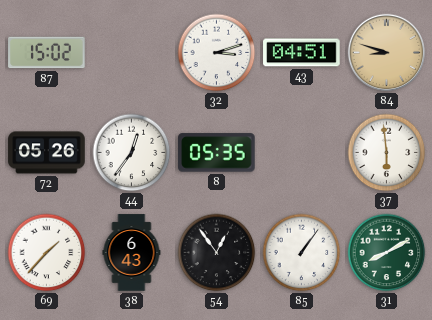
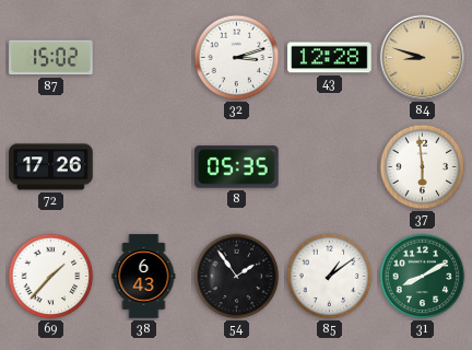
43: 04:51 -> 12:28 (330, 58)
72: 05:26 -> 17:26 (51, 167)
44: 12:36 -> none (132, 153)
54: 12:54 -> 1:54 (237, 277)
85: 1:06 -> 1:09 (330, 277)
